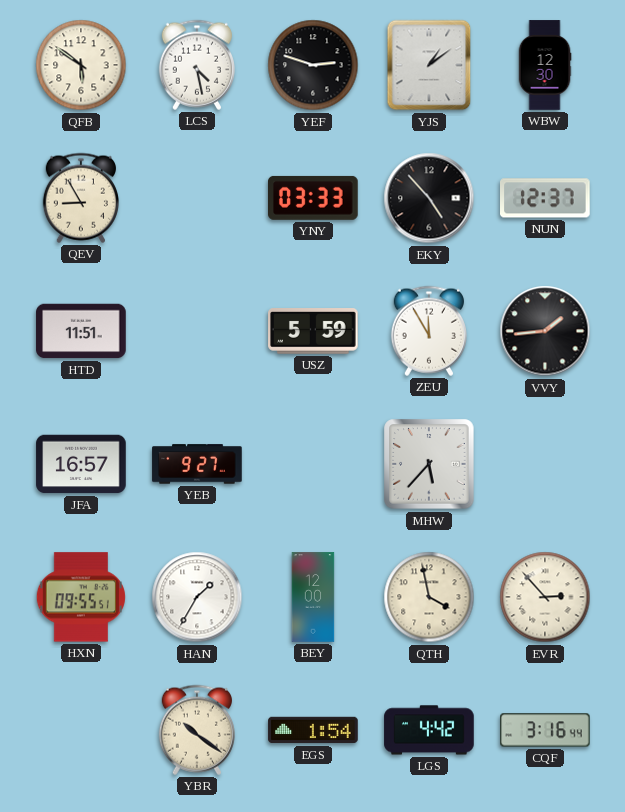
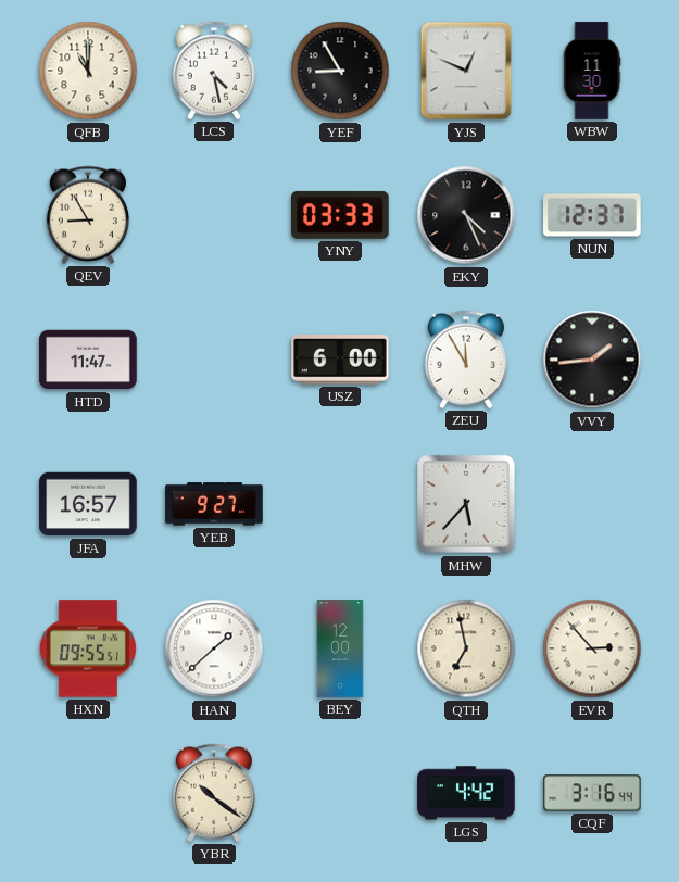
QFB: 5:51 -> 11:00 (88, 71)
YEF: 2:48 -> 8:55 (340, 71)
YJS: 1:09 -> 12:49 (466, 71)
WBW: 12:30 -> 11:30 (592, 71)
EKY: 4:53 -> 4:26 (466, 215)
HTD: 11:51 -> 11:47 (88, 360)
USZ: 5:59 -> 6:00 (340, 361)
HAN: 1:35 -> 1:38 (214, 648)
QTH: 3:58 -> 6:58 (466, 648)
EGS: 1:54 -> none (313, 730)
